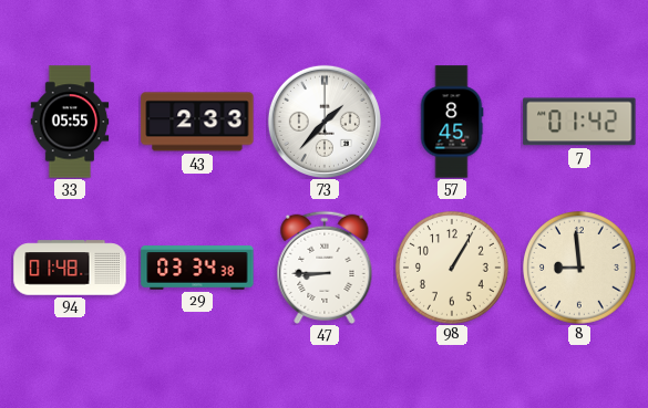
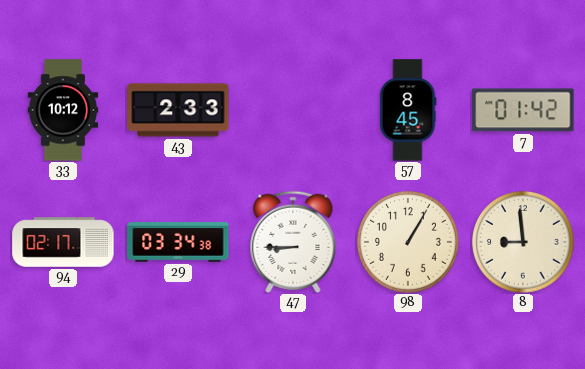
33: 05:55 -> 10:12 (63, 110)
73: 1:37 -> none (325, 122)
94: 01:48 -> 02:17 (63, 242)
